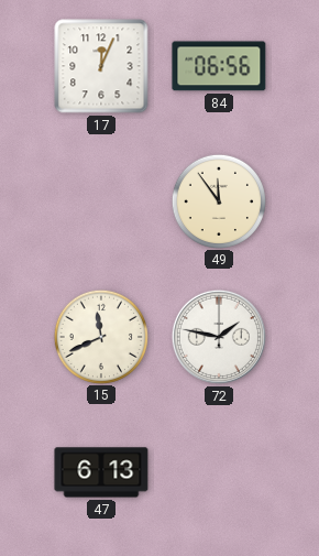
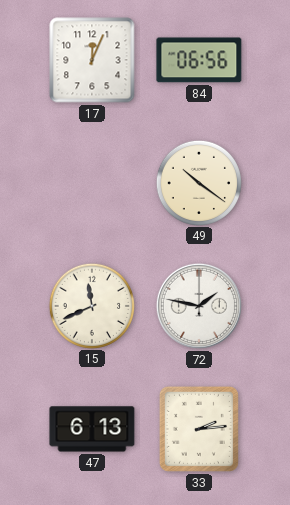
49: 11:54 -> 10:21 (198, 182)
33: none -> 2:14 (199, 429)
